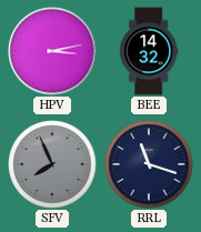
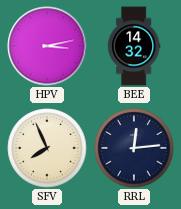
SFV dial: grey -> cream (47, 148)
RRL: 11:18 -> 12:14 (134, 148)
